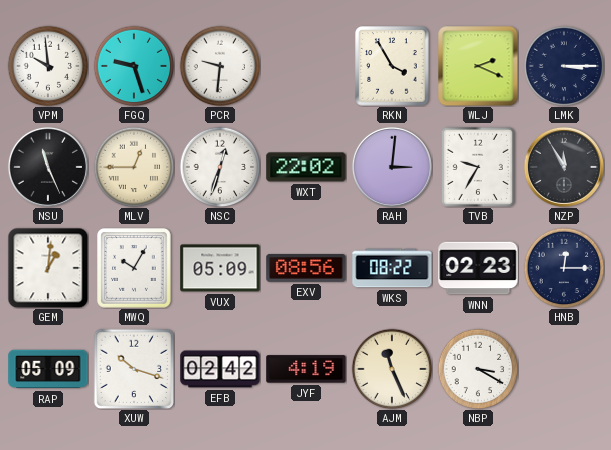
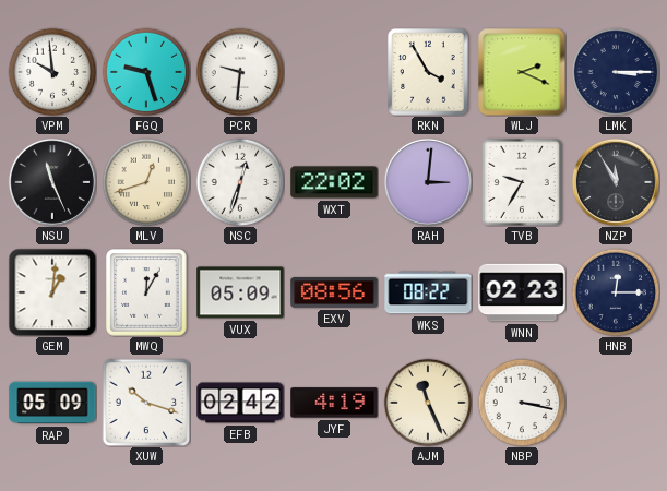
MLV: 12:45 -> 12:42 (146, 182)
MWQ: 10:05 -> 12:05 (146, 292)
NBP: 3:20 -> 3:17 (522, 403)
